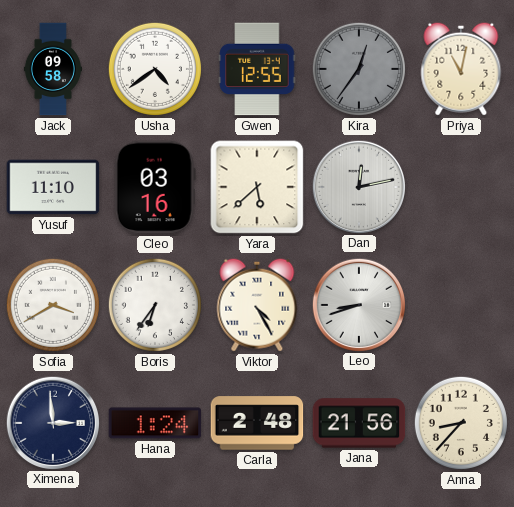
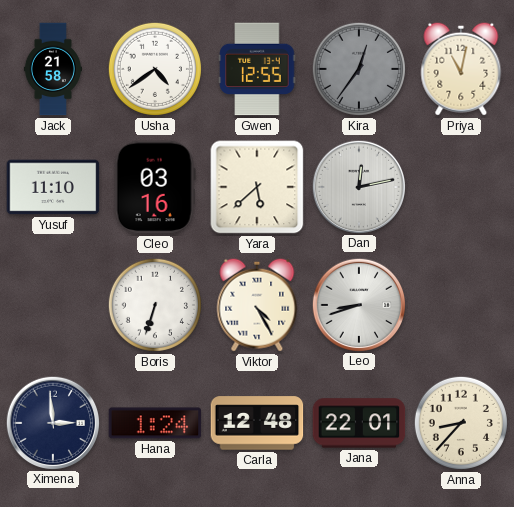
Jack: 09:58 -> 21:58 (52, 69)
Sofia: 3:40 -> none (53, 305)
Boris: 6:36 -> 6:33 (155, 305)
Carla: 2:48 -> 12:48 (257, 423)
Jana: 21:56 -> 22:01 (359, 423)
